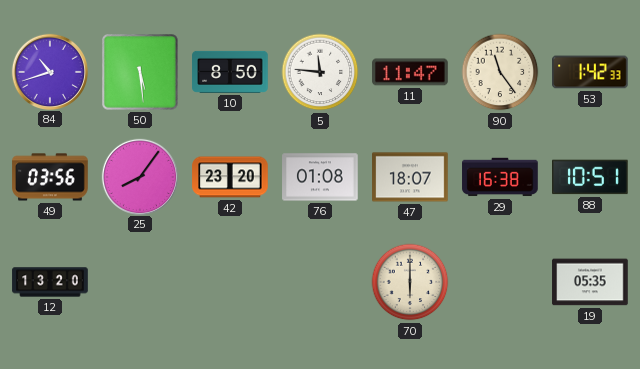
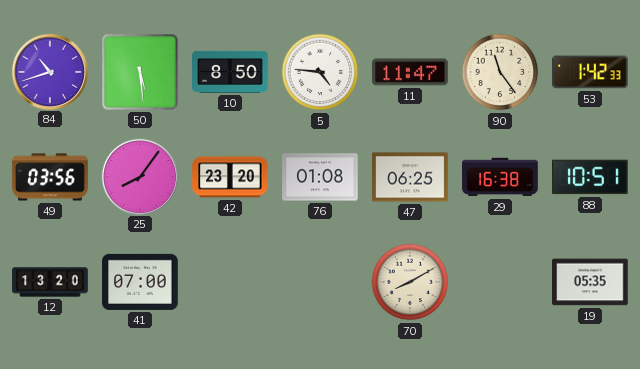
5: 11:46 -> 4:46 (320, 72)
47: 18:07 -> 06:25 (410, 177)
41: none -> 07:00 (140, 282)
70: 6:00 -> 8:10 (410, 282)
